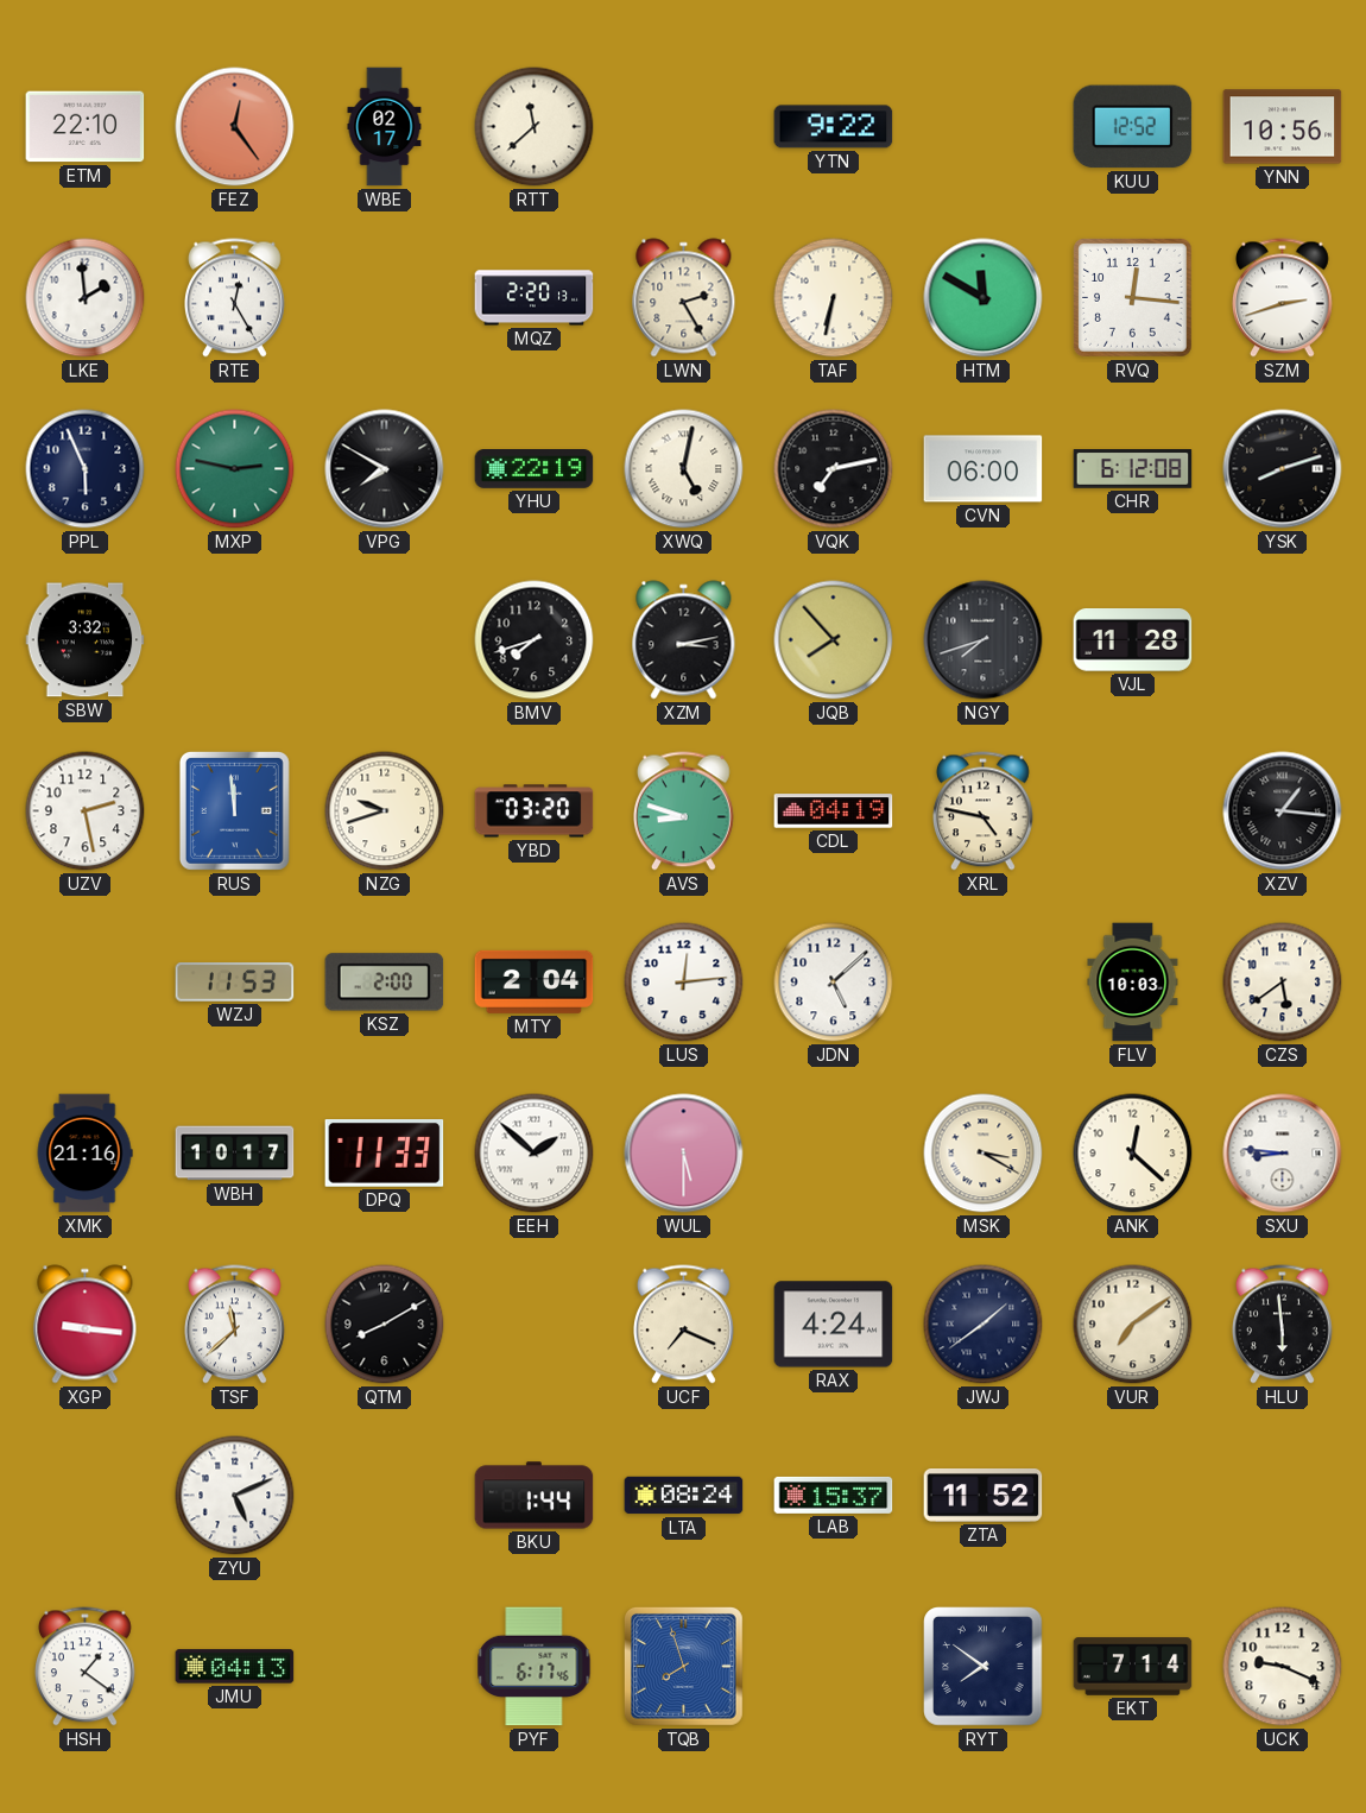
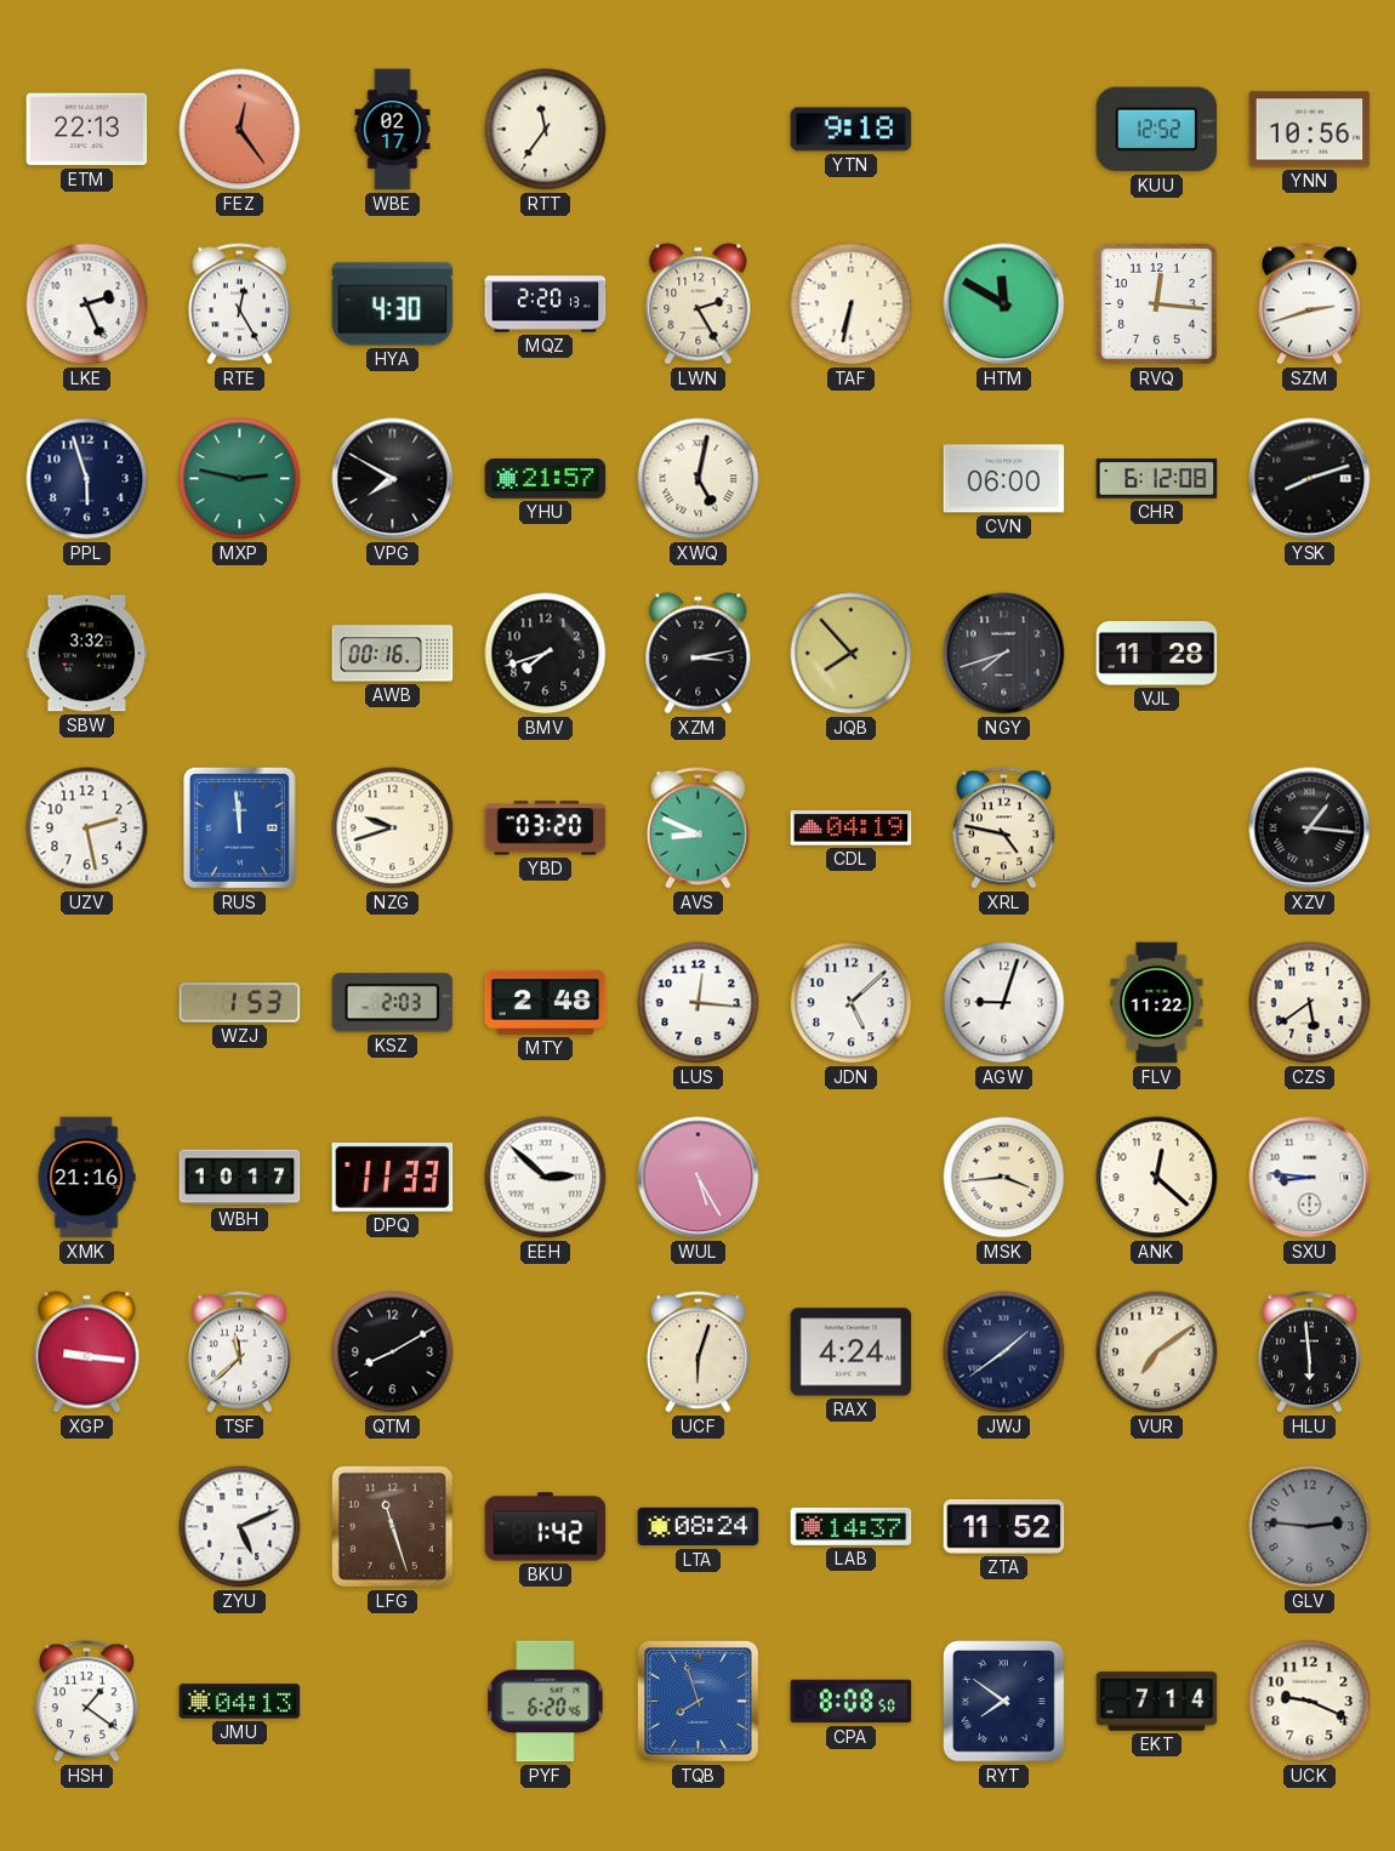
ETM: 22:10 -> 22:13 (87, 130)
RTT: 11:38 -> 11:36 (546, 130)
YTN: 9:22 -> 9:18 (852, 130)
LKE: 1:59 -> 2:26 (87, 304)
HYA: none -> 4:30 (393, 304)
PPL: 5:56 -> 5:57 (87, 479)
YHU: 22:19 -> 21:57 (546, 479)
VQK: 7:13 -> none (834, 469)
AWB: none -> 00:16 (393, 654)
AVS: 8:48 -> 8:49 (698, 828)
WZJ: 11:53 -> 1:53 (240, 1003)
KSZ: 2:00 -> 2:03 (393, 1003)
MTY: 2:04 -> 2:48 (546, 1002)
LUS: 12:14 -> 12:16 (699, 1003)
AGW: none -> 9:03 (1004, 1003)
FLV: 10:03 -> 11:22 (1157, 1003)
EEH: 1:52 -> 2:52 (546, 1178)
WUL: 5:30 -> 5:25 (699, 1178)
MSK: 3:20 -> 3:44 (1004, 1178)
UCF: 7:19 -> 6:03 (698, 1352)
LFG: none -> 11:27 (392, 1526)
BKU: 1:44 -> 1:42 (546, 1527)
LAB: 15:37 -> 14:37 (852, 1526)
GLV: none -> 2:46 (1310, 1527)
PYF: 6:17 -> 6:20 (546, 1702)
CPA: none -> 8:08 (852, 1702)
